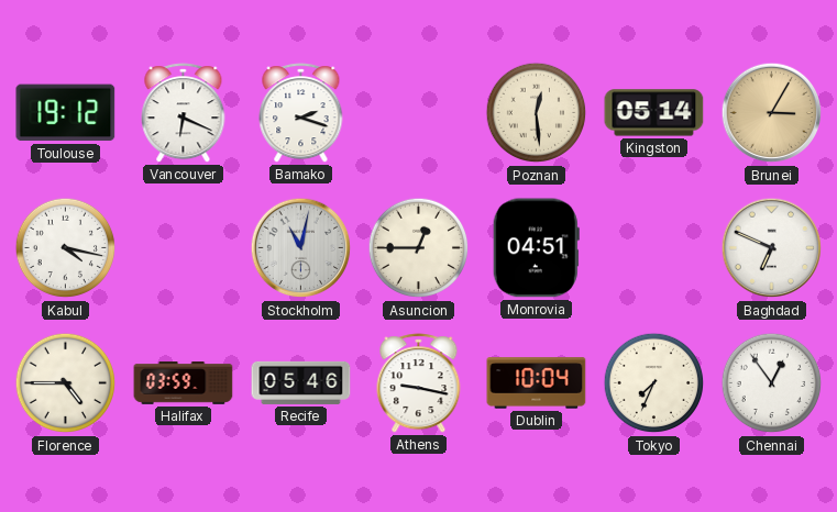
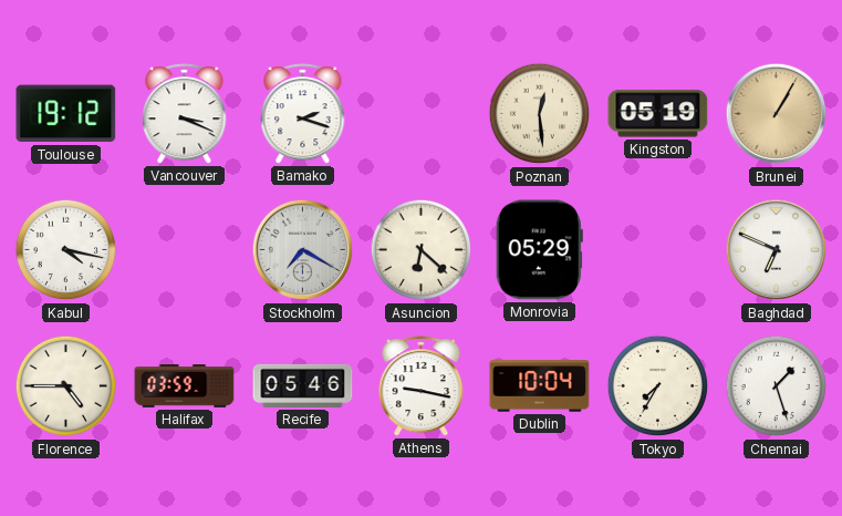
Vancouver: 6:19 -> 3:19 (185, 114)
Kingston: 05:14 -> 05:19 (658, 114)
Brunei: 3:05 -> 1:05 (777, 114)
Stockholm: 11:02 -> 7:20 (303, 250)
Asuncion: 12:45 -> 6:22 (422, 250)
Monrovia: 04:51 -> 05:29 (539, 250)
Tokyo: 7:34 -> 7:35 (658, 386)
Chennai: 12:54 -> 1:27 (777, 386)
